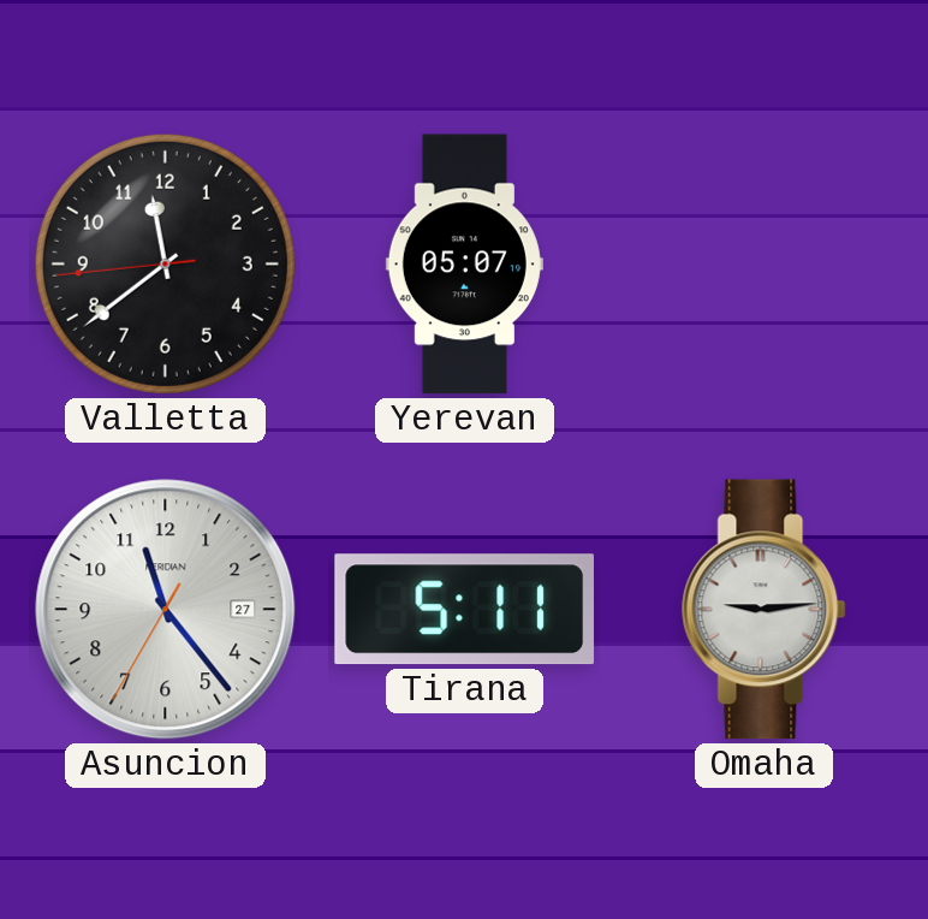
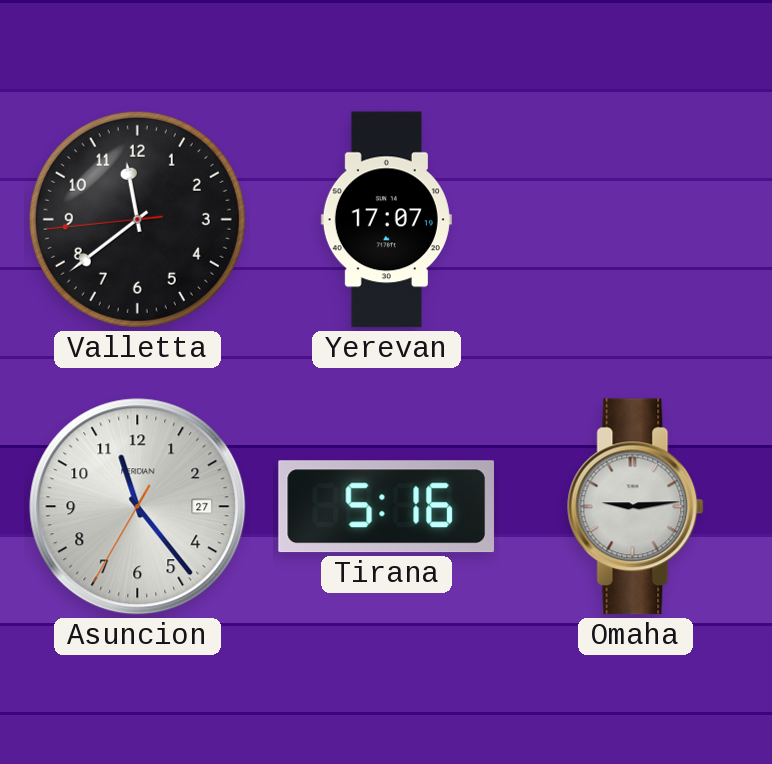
Yerevan: 05:07 -> 17:07 (386, 220)
Tirana: 5:11 -> 5:16 (386, 507)
